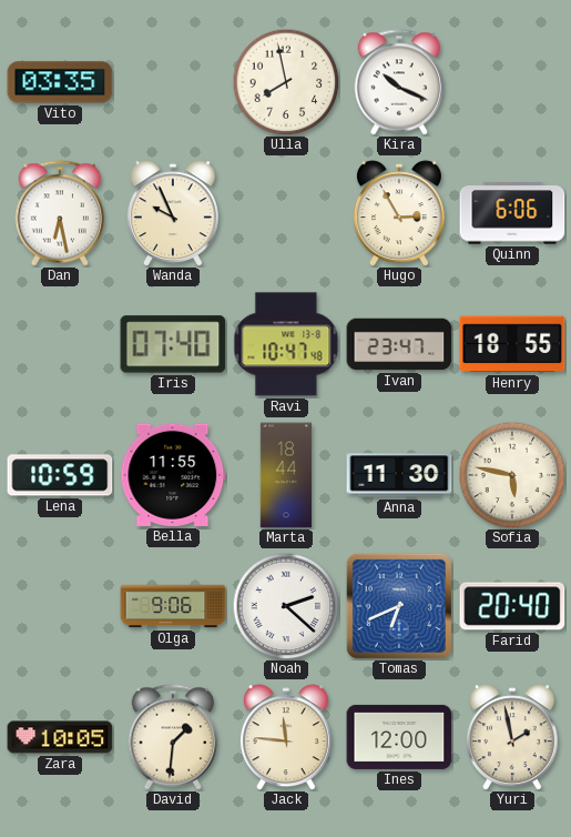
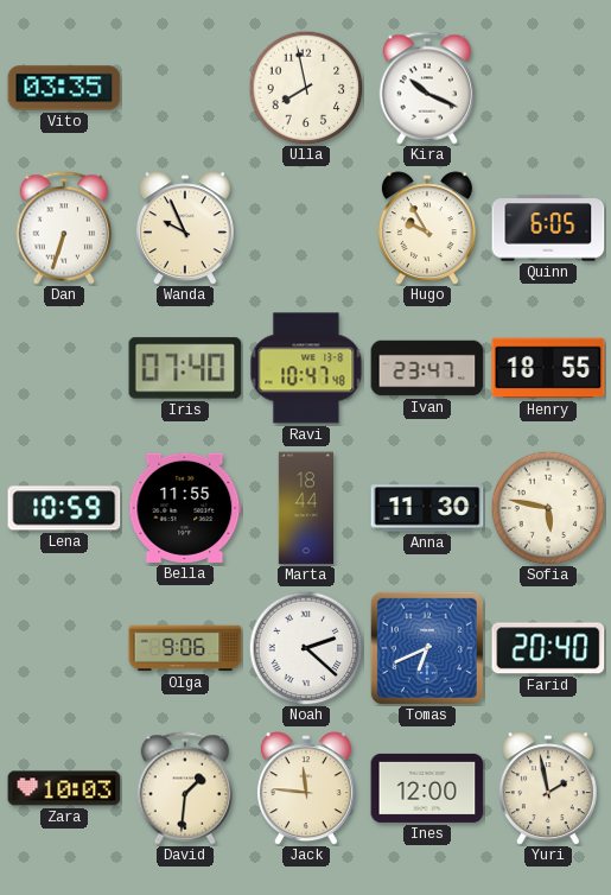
Dan: 6:28 -> 6:33 (64, 228)
Hugo: 2:55 -> 9:55 (427, 228)
Quinn: 6:06 -> 6:05 (548, 228)
Zara: 10:05 -> 10:03 (64, 788)
